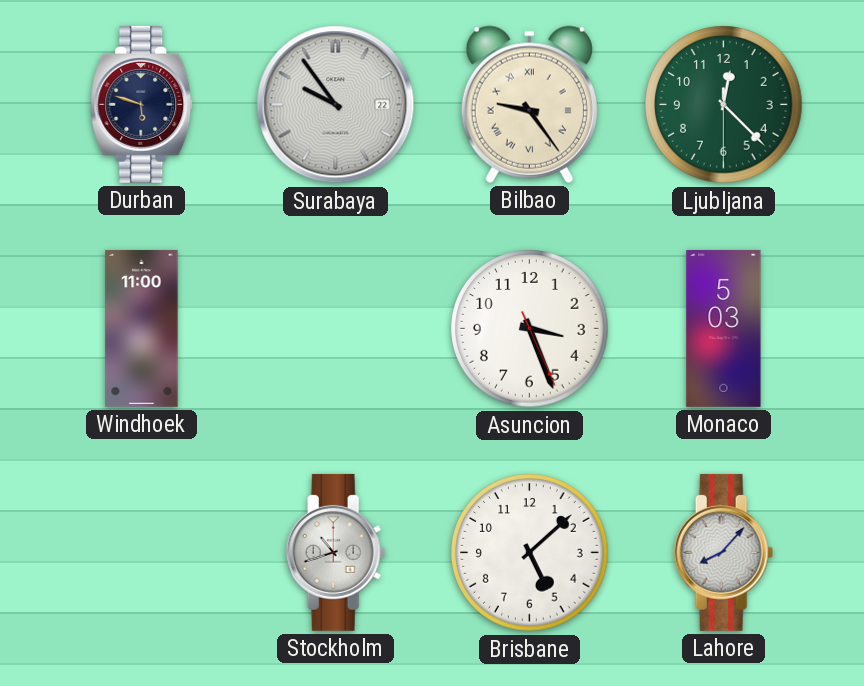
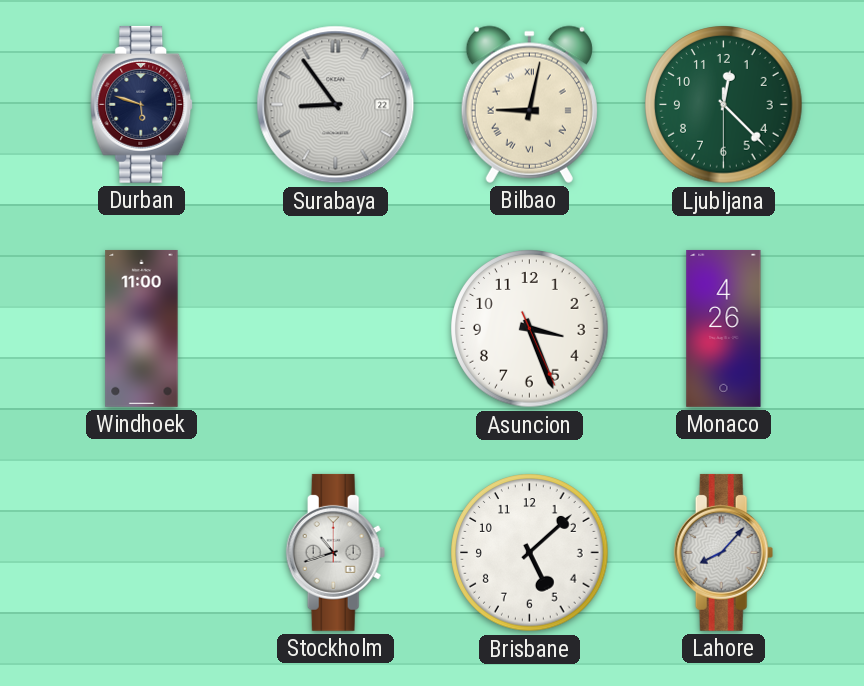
Surabaya: 9:54 -> 8:54 (336, 105)
Bilbao: 9:24 -> 9:02 (529, 104)
Monaco: 5:03 -> 4:26 (724, 328)
